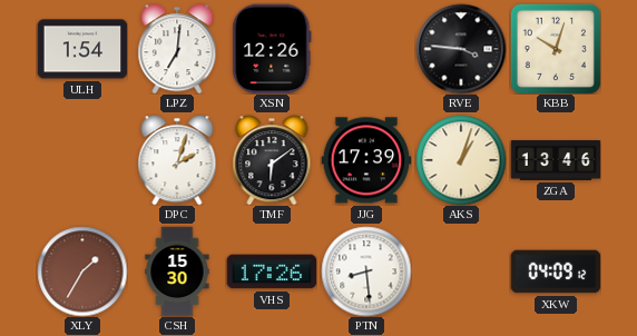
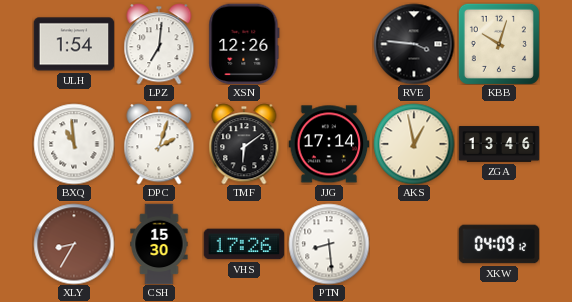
BXQ: none -> 10:59 (74, 144)
JJG: 17:39 -> 17:14 (329, 144)
AKS: 1:03 -> 12:58 (414, 144)
XLY: 1:35 -> 8:35 (74, 244)
